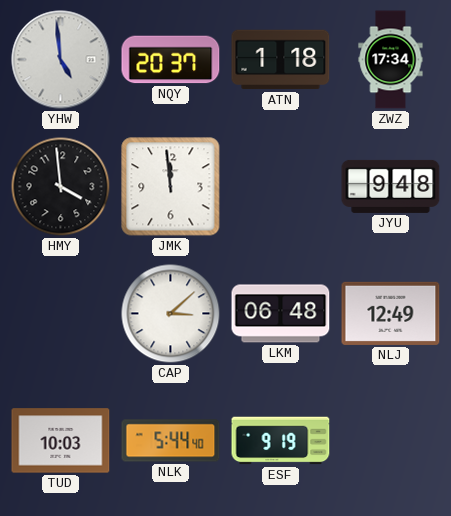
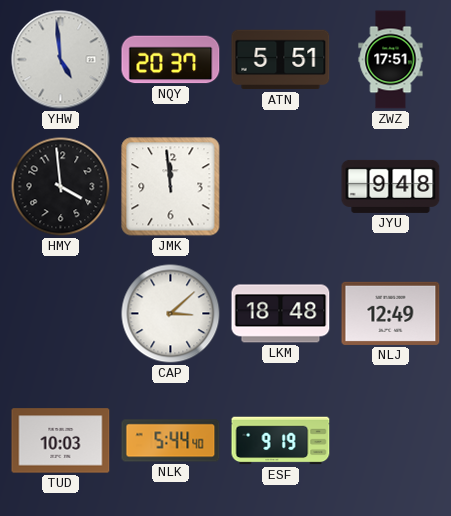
ATN: 1:18 -> 5:51 (281, 60)
ZWZ: 17:34 -> 17:51 (391, 60)
LKM: 06:48 -> 18:48 (281, 314)
